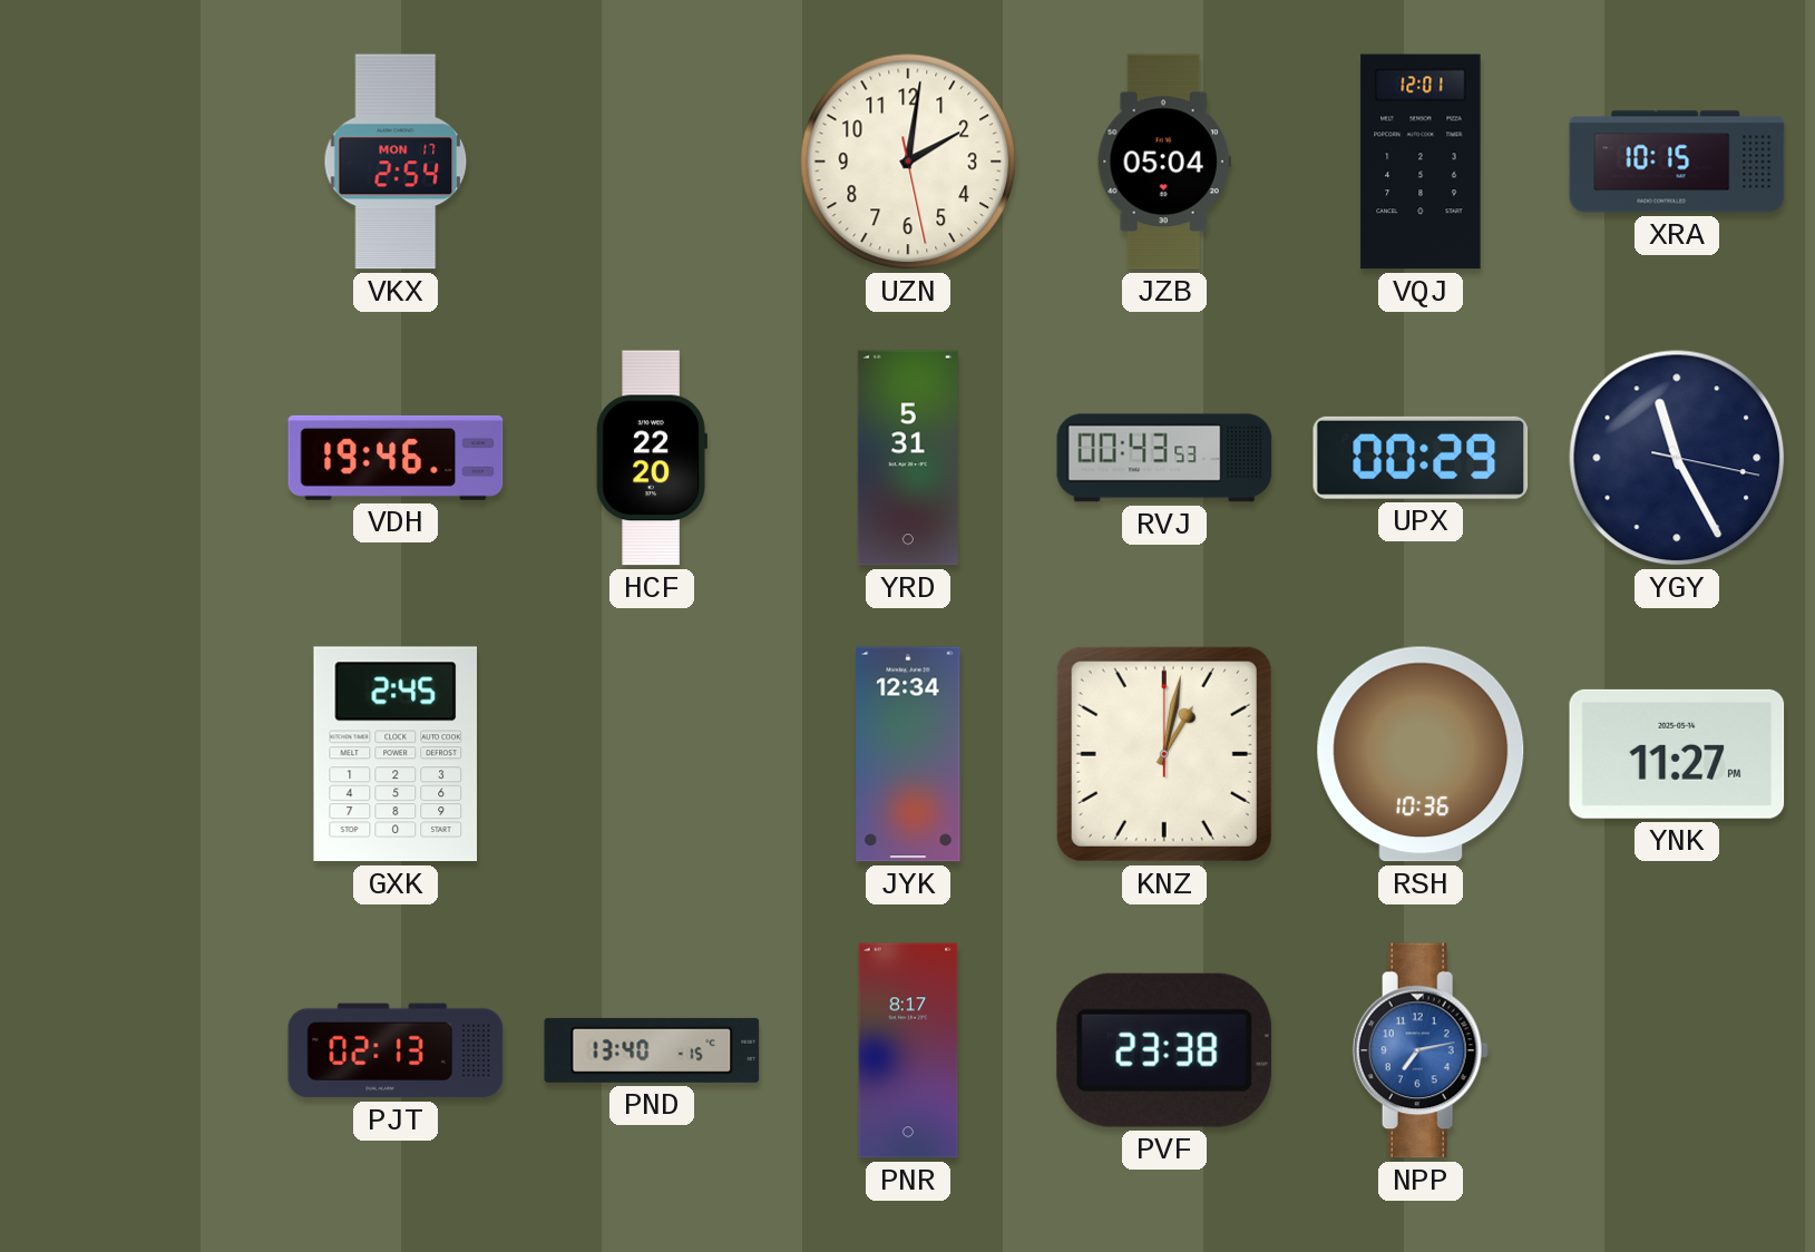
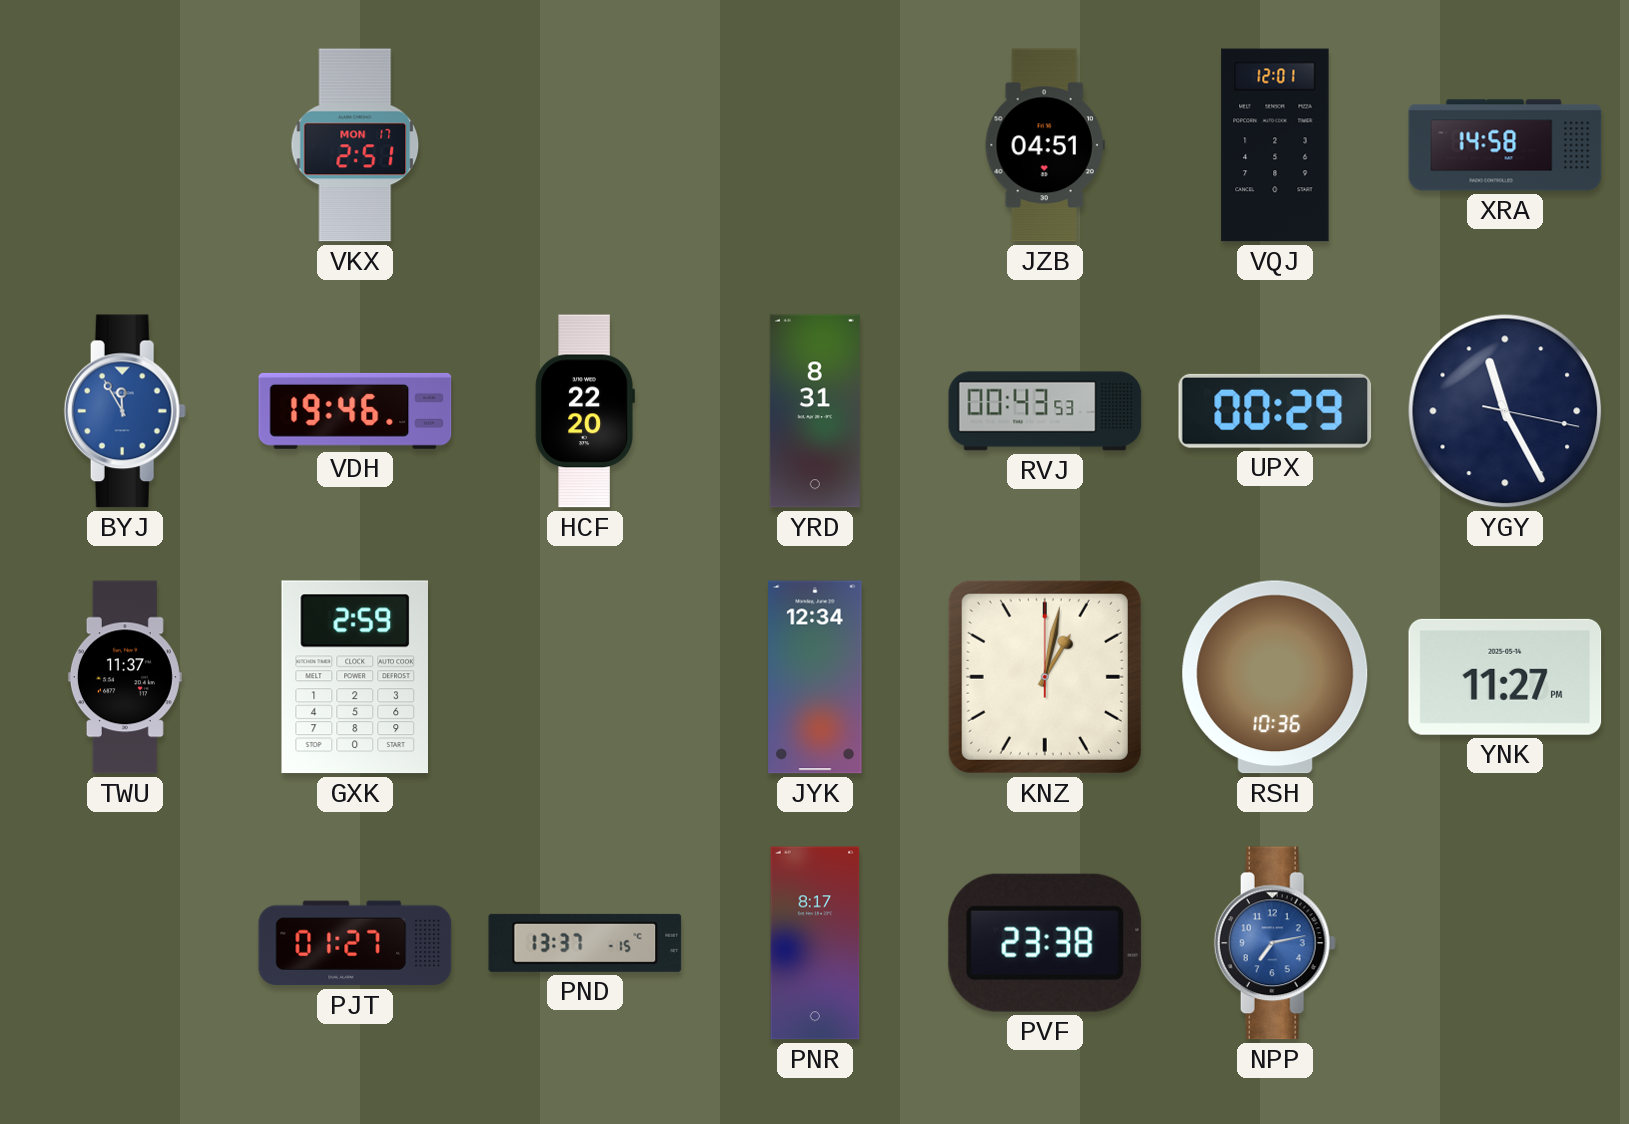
VKX: 2:54 -> 2:51 (355, 145)
UZN: 2:01 -> none (908, 162)
JZB: 05:04 -> 04:51 (1045, 145)
XRA: 10:15 -> 14:58 (1505, 145)
BYJ: none -> 11:55 (125, 411)
YRD: 5:31 -> 8:31 (815, 411)
TWU: none -> 11:37 (125, 677)
GXK: 2:45 -> 2:59 (354, 677)
PJT: 02:13 -> 01:27 (355, 943)
PND: 13:40 -> 13:37 (585, 943)
